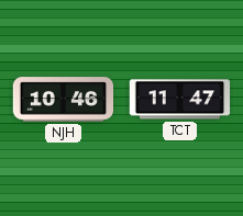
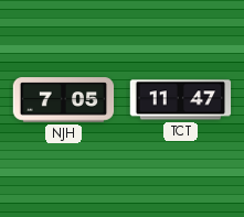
NJH: 10:46 -> 7:05 (64, 100)
